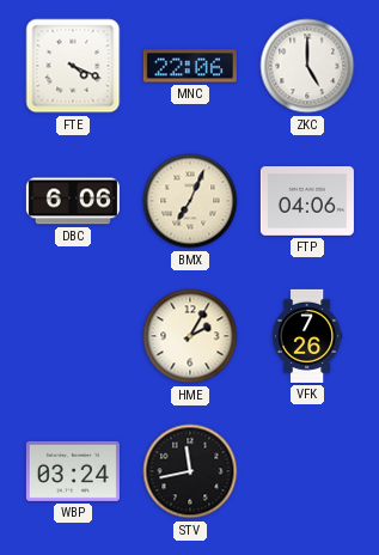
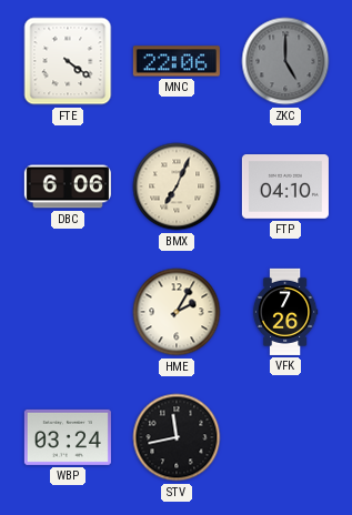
FTE: 4:19 -> 4:21 (68, 61)
ZKC dial: white -> grey (285, 61)
FTP: 04:06 -> 04:10 (285, 188)
